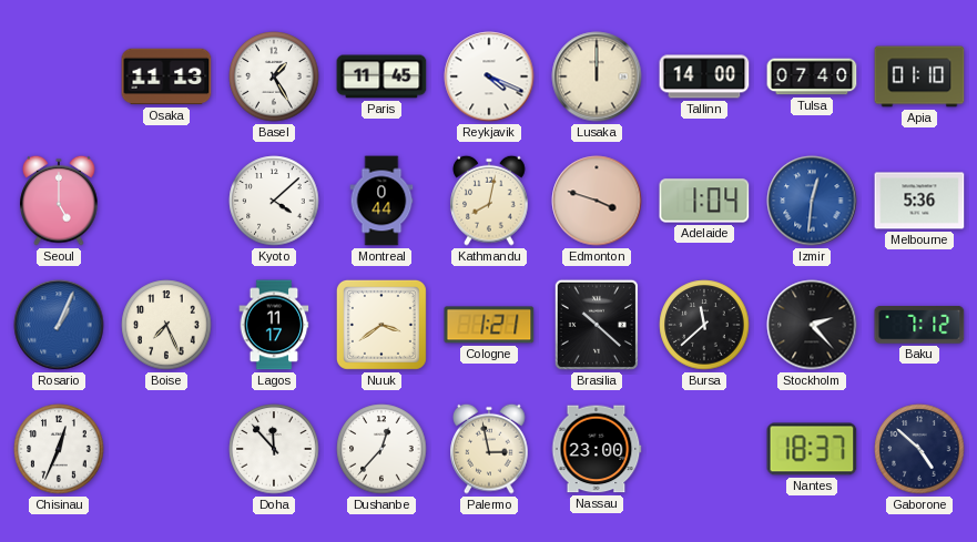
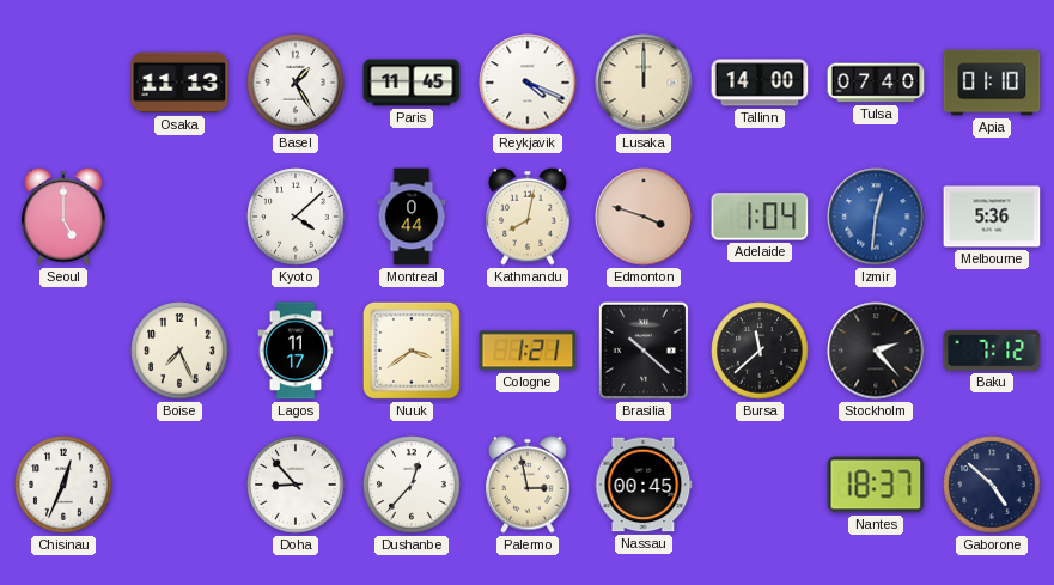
Rosario: 1:04 -> none (59, 325)
Doha: 11:53 -> 8:53 (296, 485)
Nassau: 23:00 -> 00:45 (644, 485)
